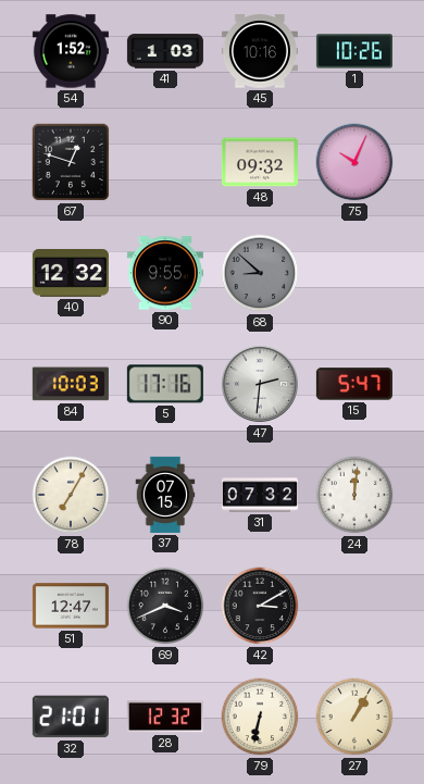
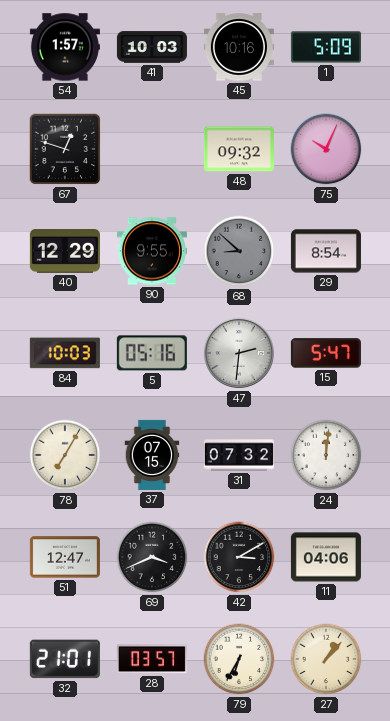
54: 1:52 -> 1:57 (65, 47)
41: 1:03 -> 10:03 (152, 47)
1: 10:26 -> 5:09 (326, 47)
40: 12:32 -> 12:29 (65, 252)
29: none -> 8:54 (326, 251)
5: 17:16 -> 05:16 (152, 353)
11: none -> 04:06 (326, 557)
28: 12:32 -> 03:57 (152, 659)
79: 6:32 -> 6:35 (239, 659)
27: 1:05 -> 1:07 (326, 659)
